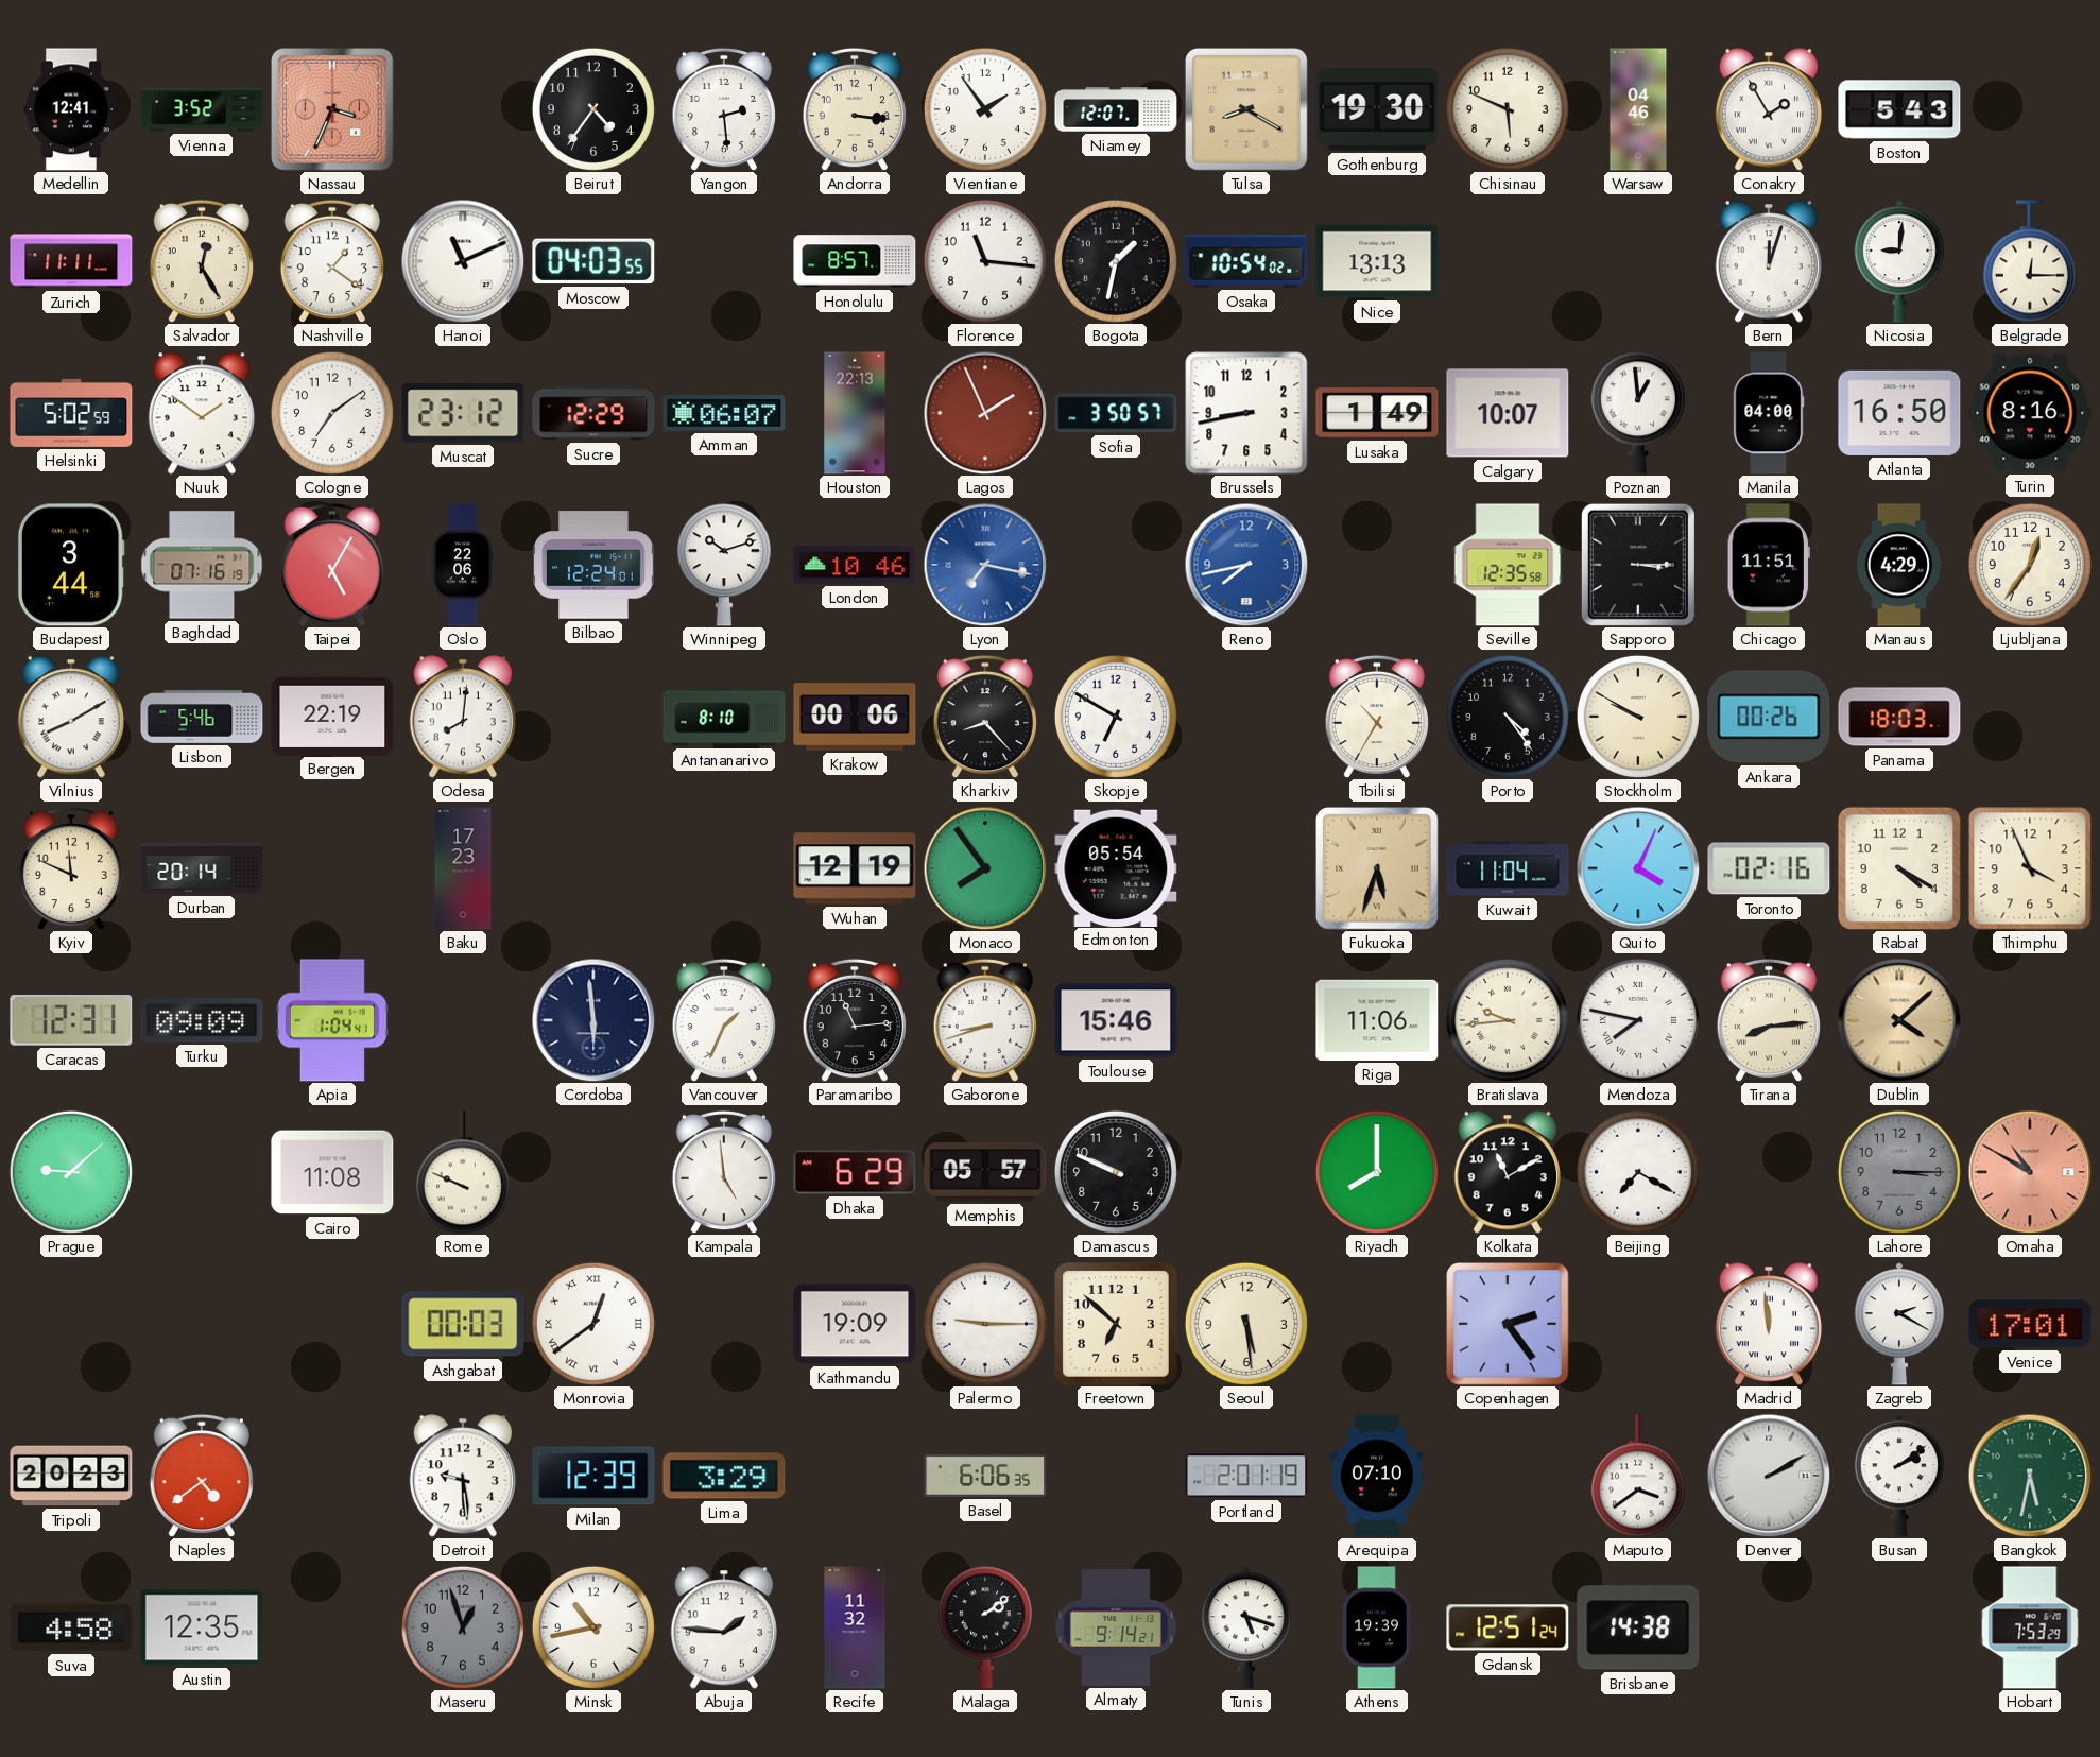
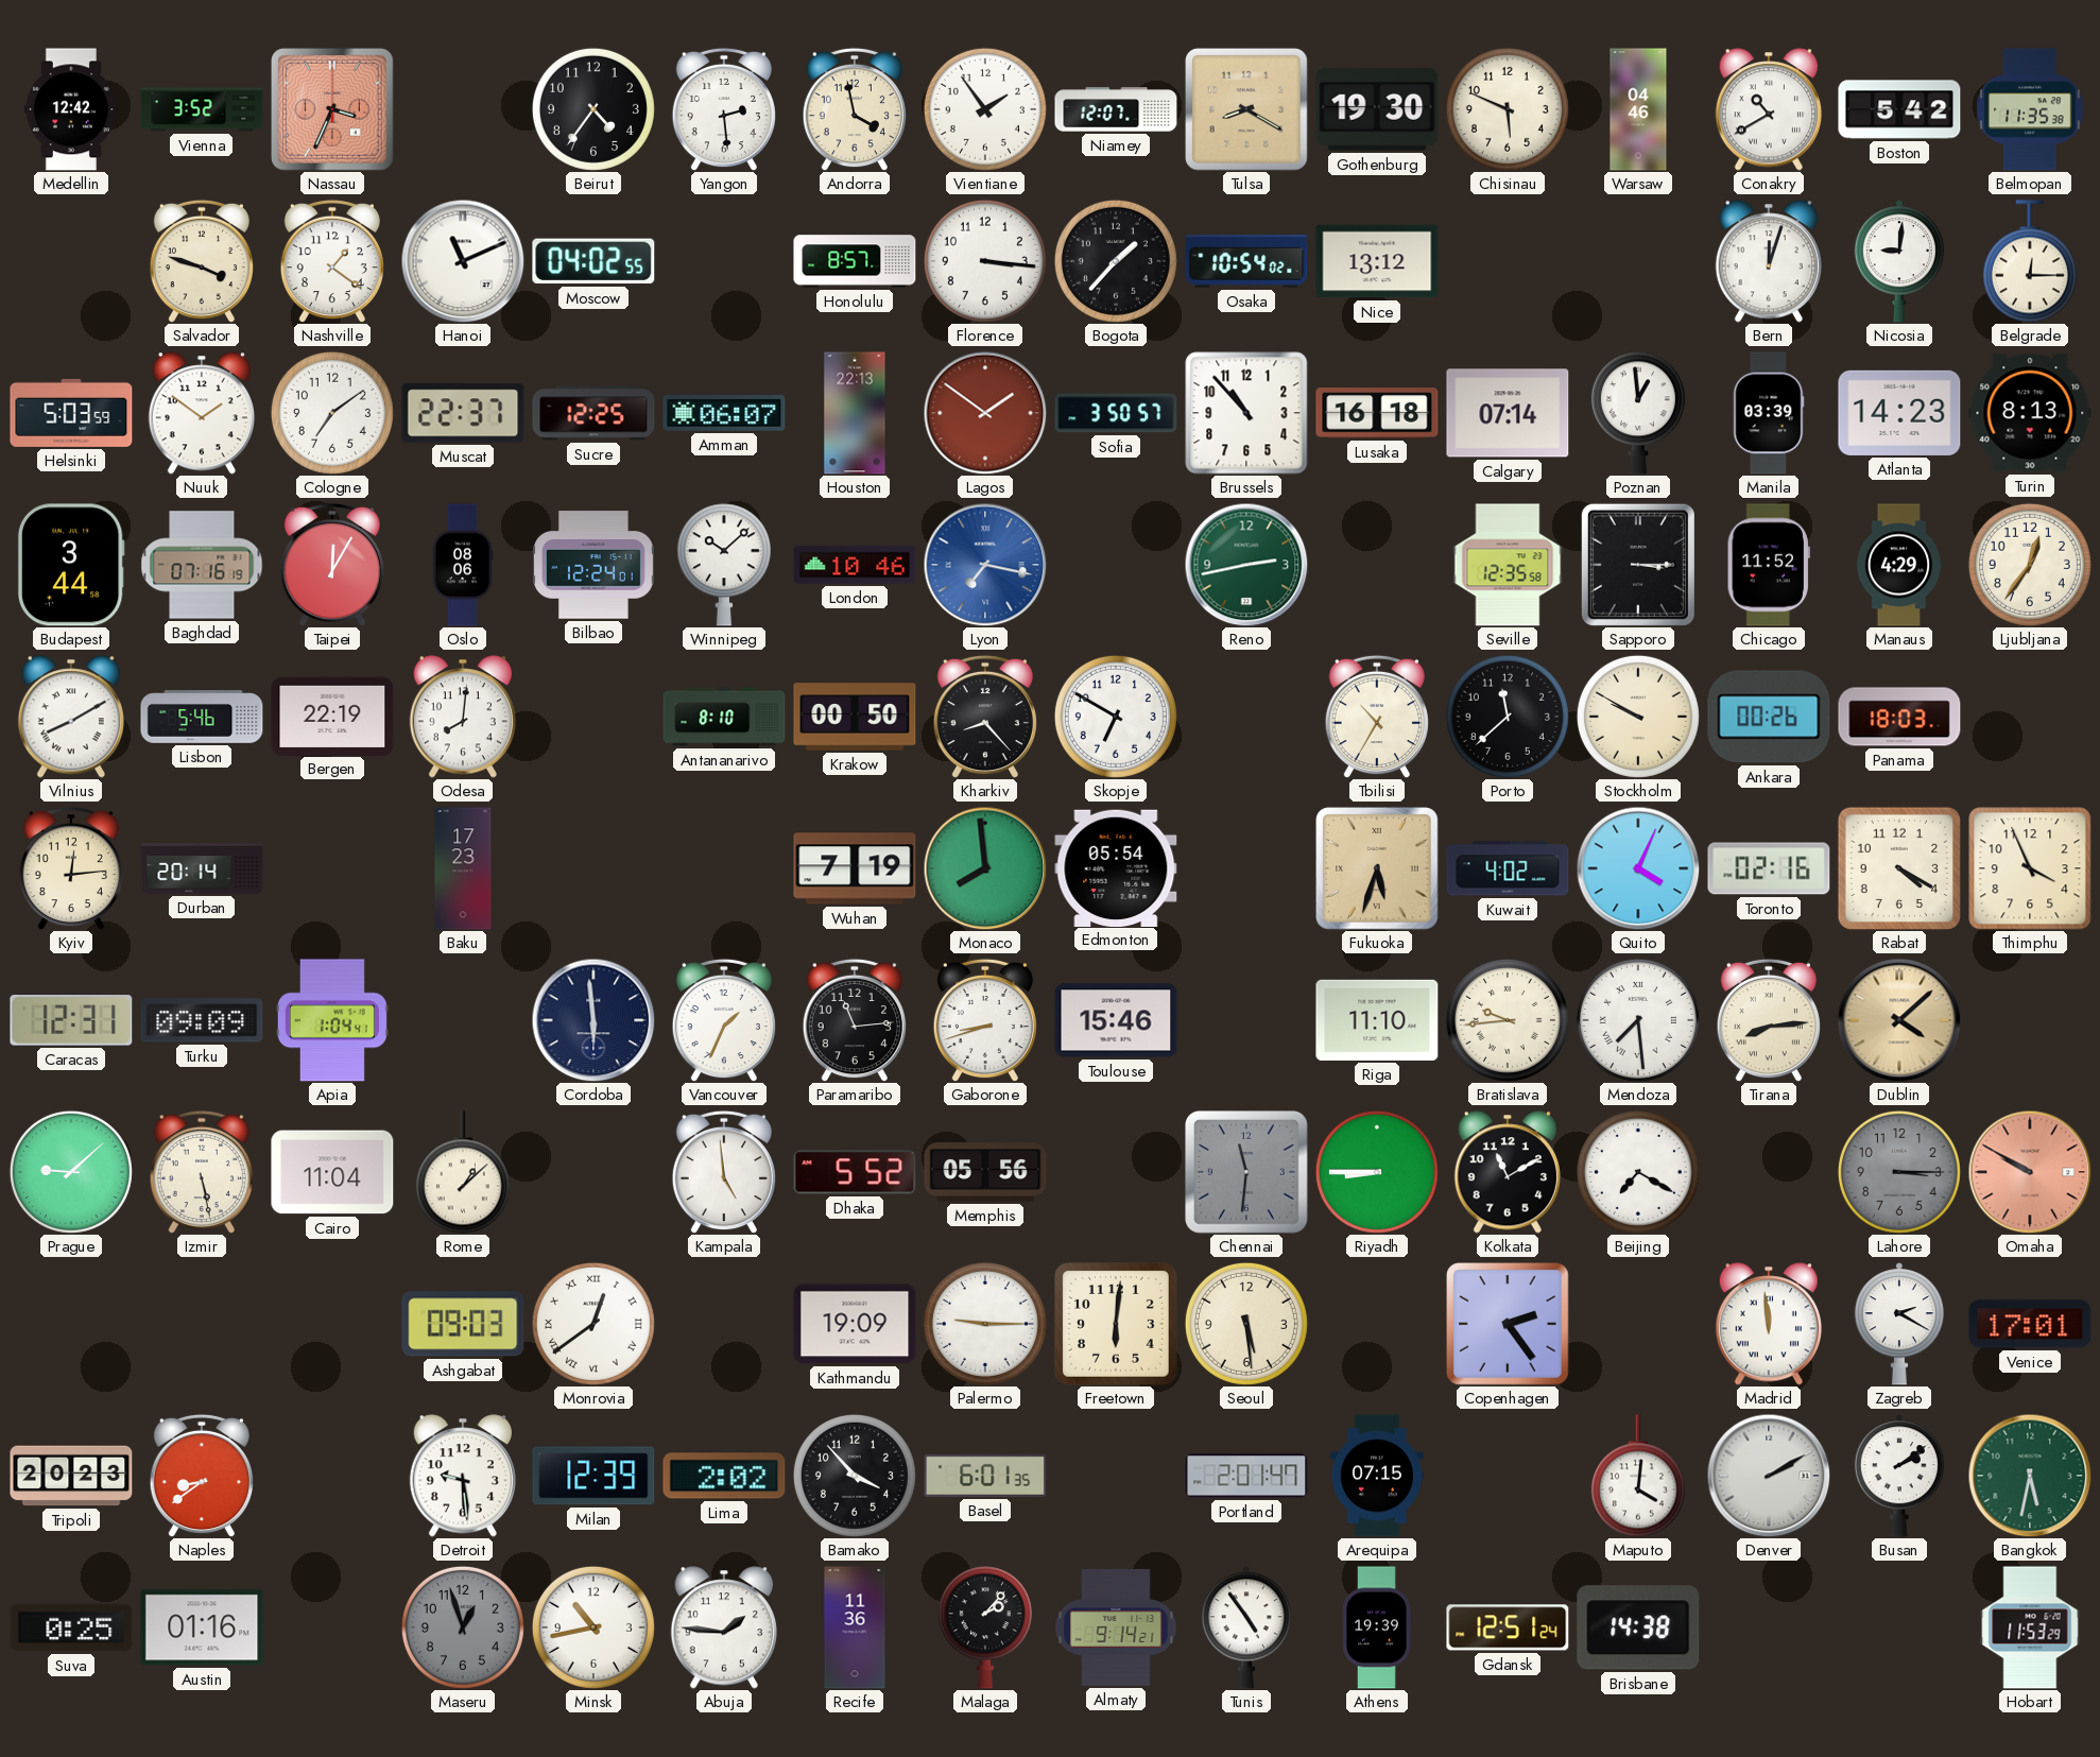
Medellin: 12:41 -> 12:42 (71, 109)
Andorra: 3:16 -> 3:58 (855, 109)
Conakry: 1:55 -> 10:40 (1768, 109)
Boston: 5:43 -> 5:42 (1899, 109)
Belmopan: none -> 11:35 (2030, 109)
Zurich: 11:11 -> none (71, 261)
Salvador: 12:25 -> 3:48 (202, 261)
Moscow: 04:03 -> 04:02 (593, 261)
Florence: 11:16 -> 3:16 (985, 261)
Bogota: 1:32 -> 1:37 (1116, 261)
Nice: 13:13 -> 13:12 (1377, 261)
Helsinki: 5:02 -> 5:03 (71, 413)
Muscat: 23:12 -> 22:37 (463, 413)
Sucre: 12:29 -> 12:25 (593, 413)
Lagos: 1:56 -> 1:51 (985, 413)
Brussels: 8:43 -> 10:53 (1246, 413)
Lusaka: 1:49 -> 16:18 (1377, 413)
Calgary: 10:07 -> 07:14 (1508, 413)
Manila: 04:00 -> 03:39 (1769, 413)
Atlanta: 16:50 -> 14:23 (1899, 413)
Turin: 8:16 -> 8:13 (2030, 413)
Taipei: 5:05 -> 12:05 (332, 565)
Oslo: 22:06 -> 08:06 (463, 565)
Winnipeg: 10:12 -> 10:08 (724, 565)
Reno: 7:43 -> 2:43 (1246, 565)
Reno dial: blue -> green (1246, 565)
Chicago: 11:51 -> 11:52 (1769, 565)
Krakow: 00:06 -> 00:50 (855, 717)
Porto: 4:24 -> 11:38 (1508, 717)
Kyiv: 11:49 -> 12:14 (71, 868)
Wuhan: 12:19 -> 7:19 (855, 868)
Monaco: 7:54 -> 7:59 (985, 868)
Kuwait: 11:04 -> 4:02 (1508, 868)
Riga: 11:06 -> 11:10 (1377, 1020)
Mendoza: 7:47 -> 7:29 (1638, 1020)
Izmir: none -> 5:28 (202, 1172)
Cairo: 11:08 -> 11:04 (332, 1172)
Rome: 9:49 -> 1:08 (463, 1172)
Dhaka: 6:29 -> 5:52 (855, 1172)
Memphis: 05:57 -> 05:56 (985, 1172)
Damascus: 9:49 -> none (1116, 1172)
Chennai: none -> 11:31 (1246, 1172)
Riyadh: 8:00 -> 8:45 (1377, 1172)
Omaha: 10:50 -> 9:50 (2030, 1172)
Ashgabat: 00:03 -> 09:03 (463, 1324)
Freetown: 6:52 -> 6:01 (1116, 1324)
Naples: 4:39 -> 8:39 (202, 1476)
Lima: 3:29 -> 2:02 (724, 1476)
Bamako: none -> 3:53 (855, 1476)
Basel: 6:06 -> 6:01 (985, 1476)
Portland: 2:01:19 -> 2:01:47 (1246, 1476)
Arequipa: 07:10 -> 07:15 (1377, 1476)
Maputo: 3:39 -> 4:01 (1638, 1476)
Suva: 4:58 -> 0:25 (71, 1627)
Austin: 12:35 -> 01:16 (202, 1627)
Recife: 11:32 -> 11:36 (855, 1627)
Malaga: 2:09 -> 2:07 (985, 1627)
Tunis: 5:18 -> 4:54 (1246, 1627)
Hobart: 7:53 -> 11:53 (2030, 1627)
